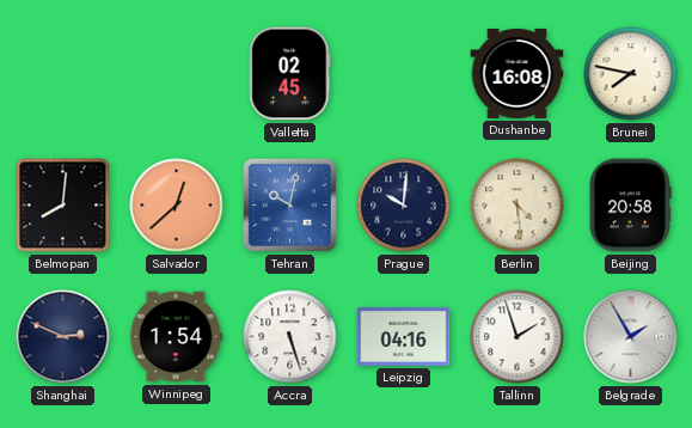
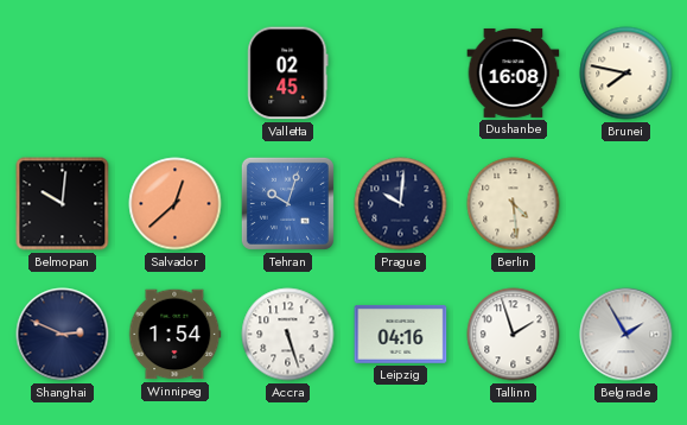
Belmopan: 8:01 -> 10:01 (63, 204)
Tehran: 10:02 -> 10:03 (287, 203)
Beijing: 20:58 -> none (631, 206)
